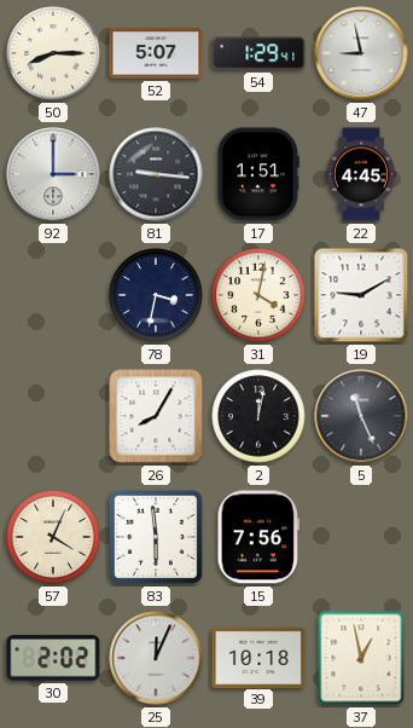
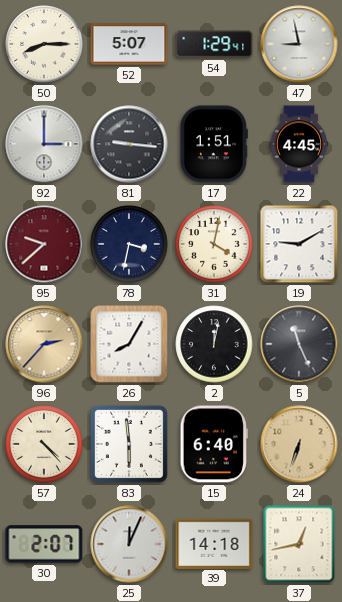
95: none -> 9:38 (44, 244)
96: none -> 2:37 (44, 344)
57: 4:04 -> 4:23 (44, 444)
15: 7:56 -> 6:40 (214, 444)
24: none -> 6:33 (299, 444)
30: 2:02 -> 2:07 (44, 544)
39: 10:18 -> 14:18 (214, 543)
37: 12:58 -> 12:43 (299, 544)
